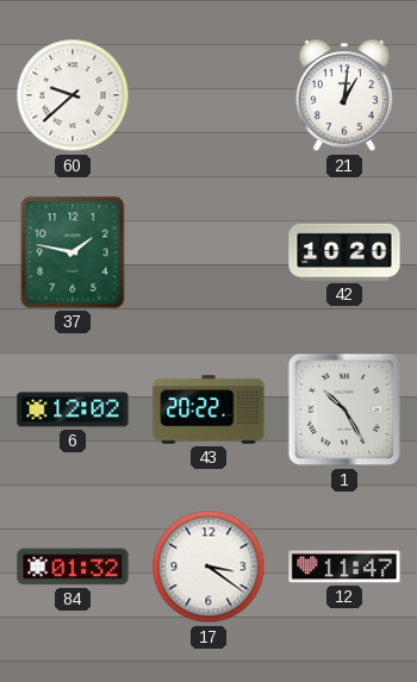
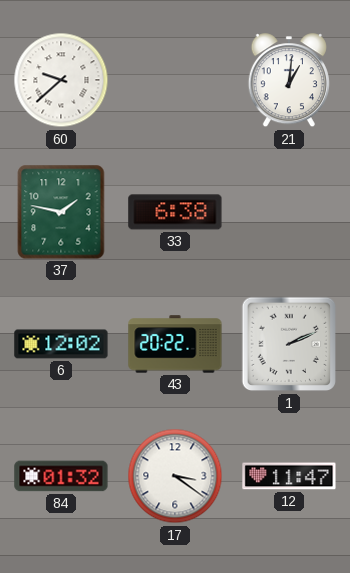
33: none -> 6:38 (175, 212)
42: 10:20 -> none (344, 252)
1: 10:25 -> 2:11 (289, 344)
